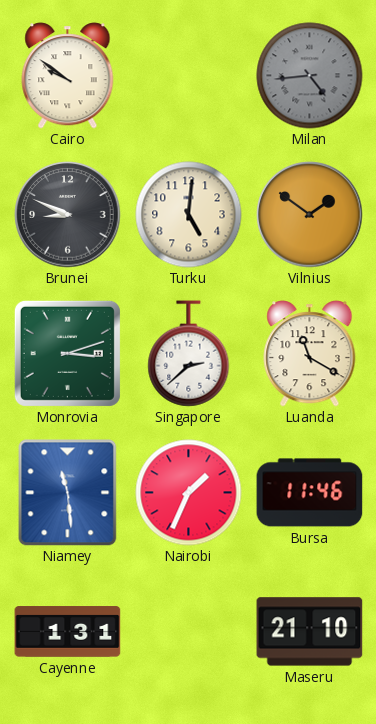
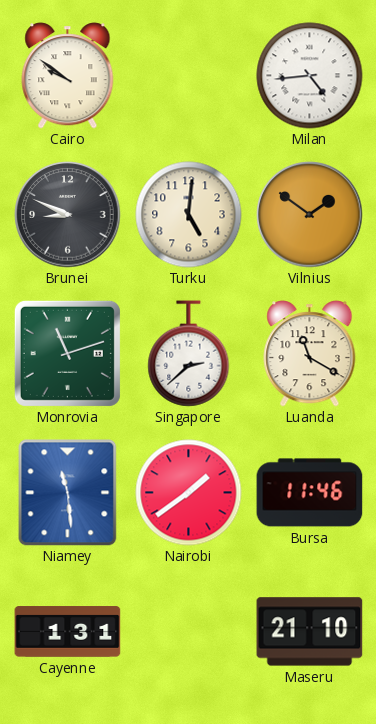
Milan dial: grey -> white (310, 76)
Monrovia: 3:12 -> 11:12 (67, 353)
Nairobi: 1:34 -> 1:39 (189, 493)
